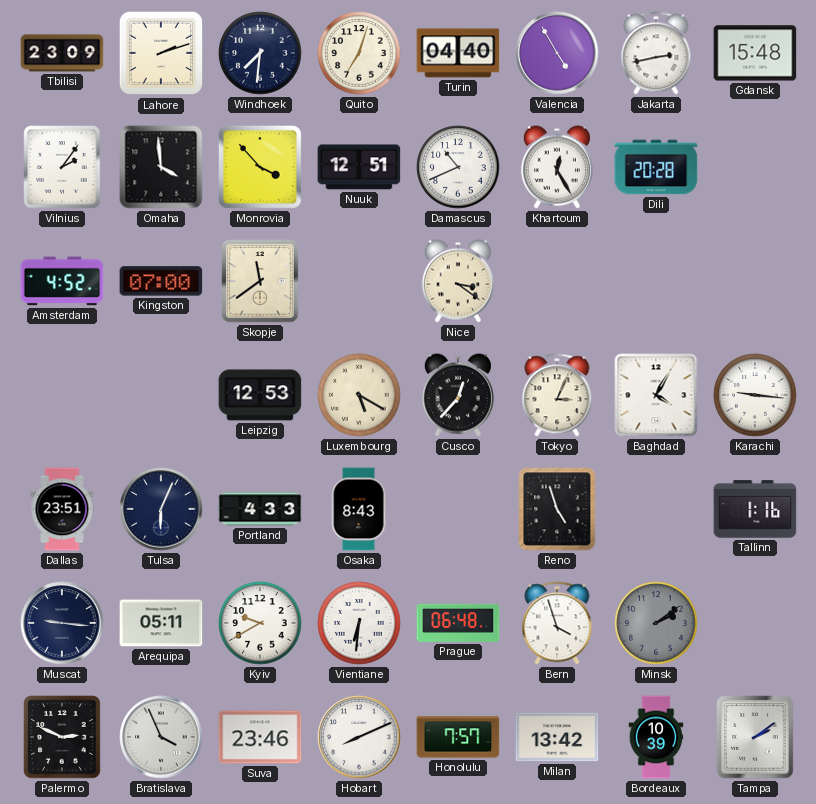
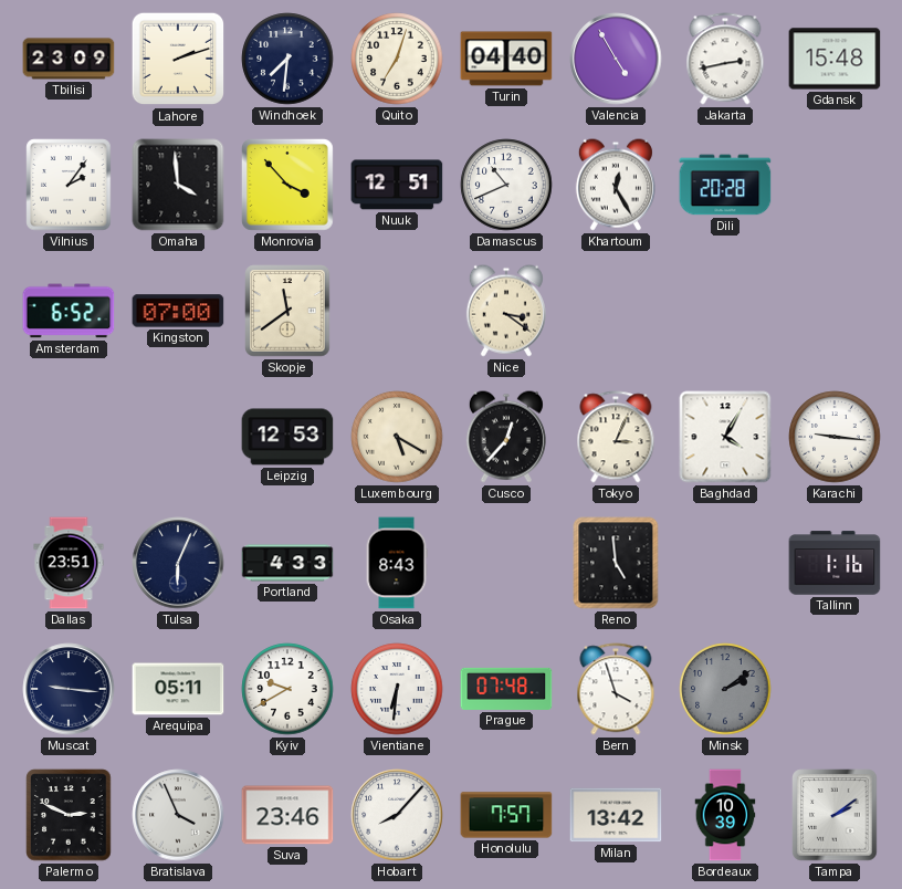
Amsterdam: 4:52 -> 6:52 (69, 311)
Reno: 4:57 -> 4:59 (616, 563)
Prague: 06:48 -> 07:48 (506, 689)
Hobart: 8:11 -> 8:07 (397, 815)
